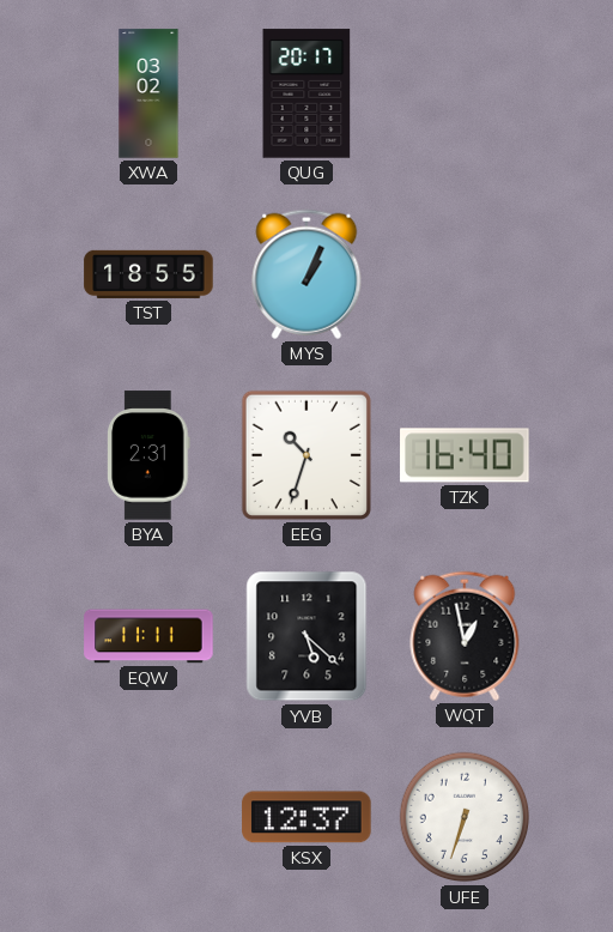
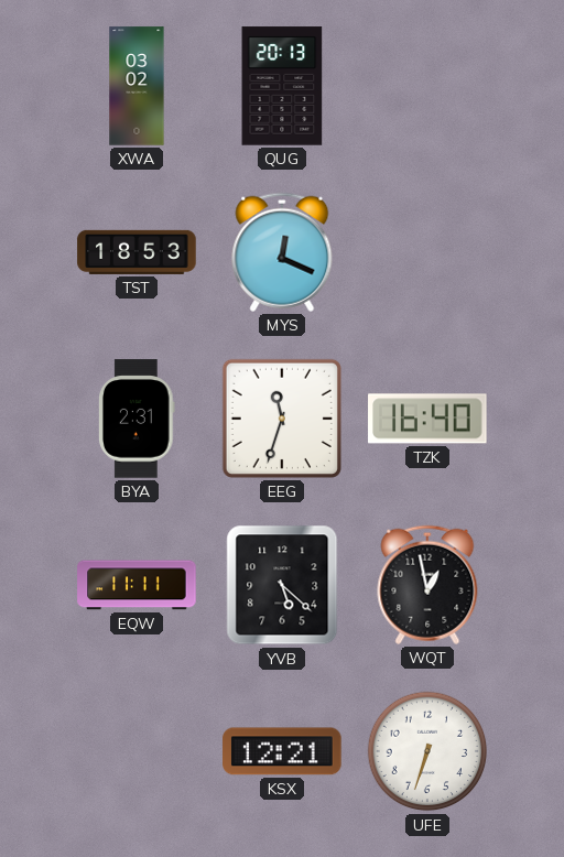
QUG: 20:17 -> 20:13 (282, 86)
TST: 18:55 -> 18:53 (137, 252)
MYS: 1:04 -> 12:19 (282, 252)
EEG: 10:33 -> 11:33 (282, 419)
KSX: 12:37 -> 12:21 (282, 751)
